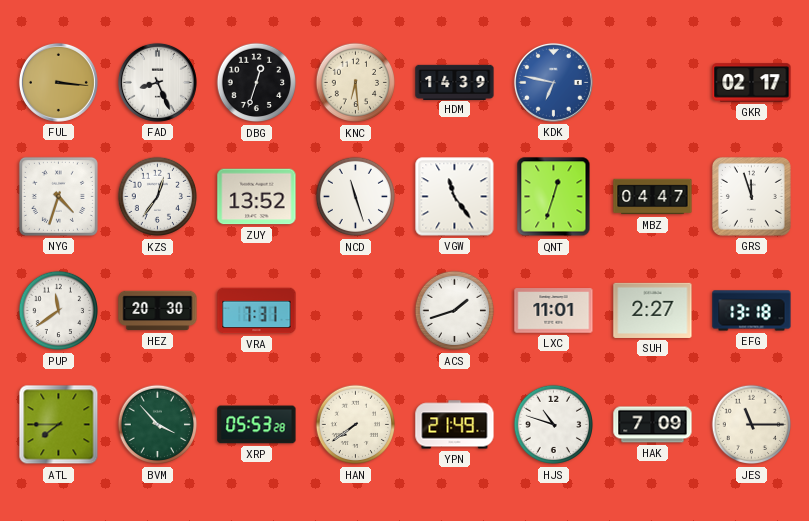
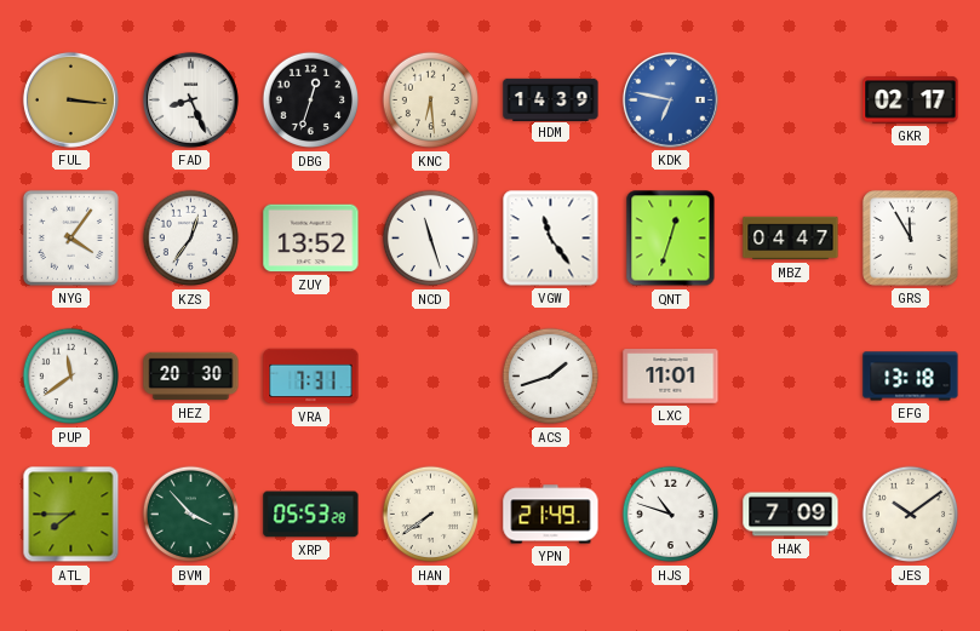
NYG: 4:33 -> 4:06 (70, 237)
GRS: 11:57 -> 11:55 (910, 237)
SUH: 2:27 -> none (653, 310)
JES: 11:15 -> 10:09 (911, 515)
